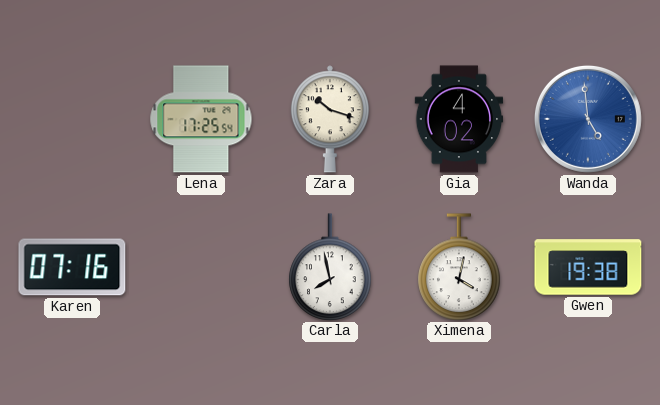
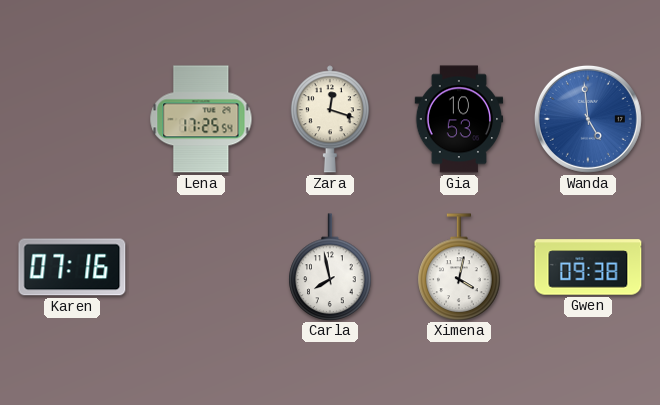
Zara: 10:18 -> 12:18 (330, 119)
Gia: 4:02 -> 10:53 (459, 119)
Gwen: 19:38 -> 09:38 (588, 267)
